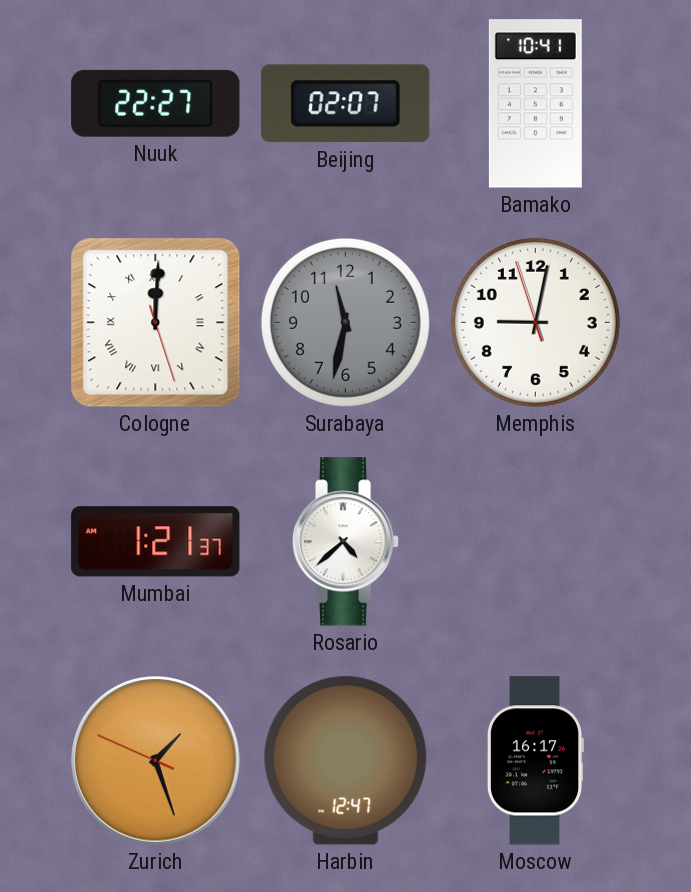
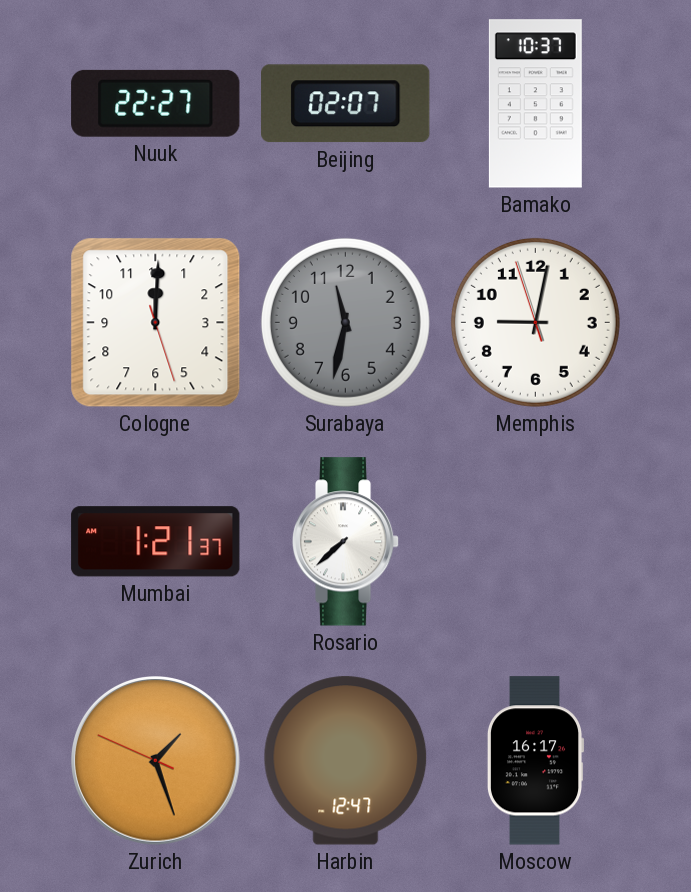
Bamako: 10:41 -> 10:37 (535, 104)
Cologne numerals: Roman -> Arabic (156, 323)
Rosario: 4:38 -> 7:38 (346, 542)
